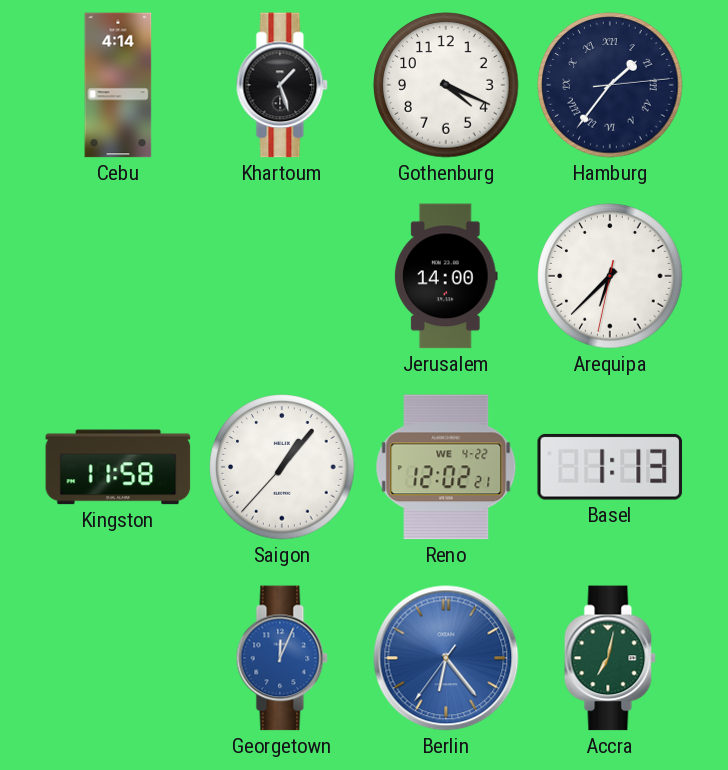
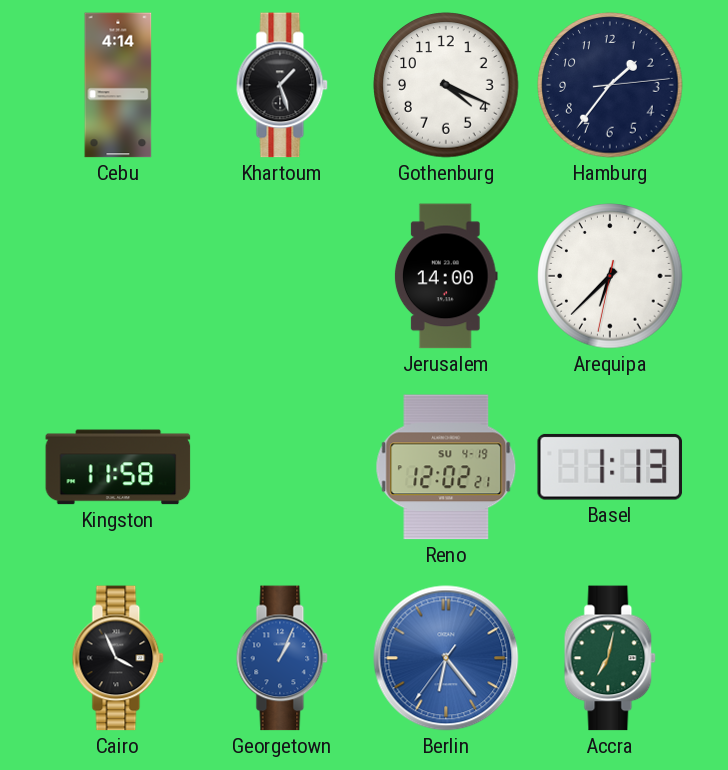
Hamburg numerals: Roman -> Arabic (610, 85)
Saigon: 1:06 -> none (282, 467)
Reno date: WE 4-22 -> SU 4-19 (446, 467)
Cairo: none -> 3:56 (118, 658)
Georgetown: 12:04 -> 1:04 (282, 658)
